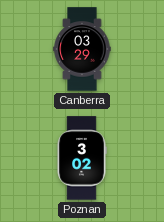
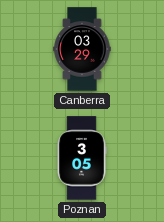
Poznan: 3:02 -> 3:05 (82, 158)
